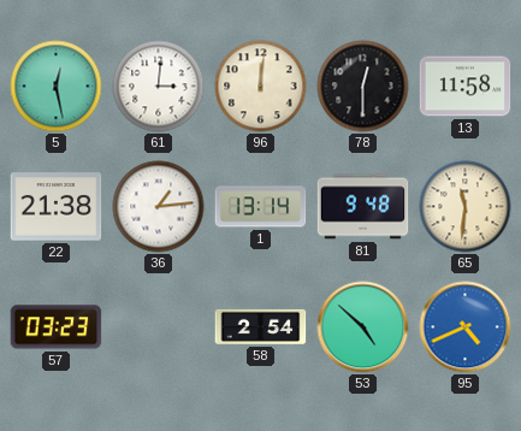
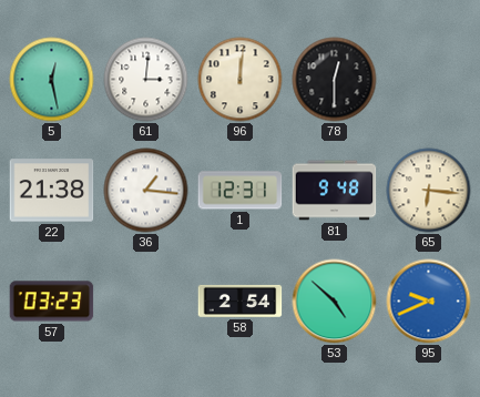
13: 11:58 -> none (466, 87)
36: 1:14 -> 1:16 (146, 191)
1: 13:14 -> 12:31 (241, 191)
65: 11:31 -> 6:16 (429, 191)
95: 4:41 -> 9:41 (429, 302)
